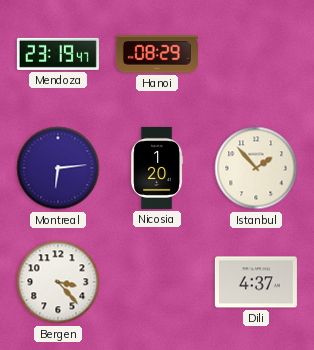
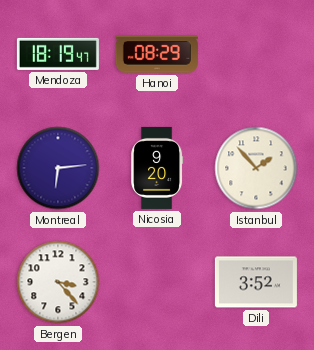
Mendoza: 23:19 -> 18:19 (58, 54)
Nicosia: 1:20 -> 9:20 (157, 168)
Dili: 4:37 -> 3:52 (256, 282)
